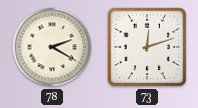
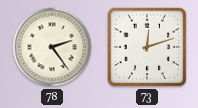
78: 2:20 -> 2:24 (52, 47)
